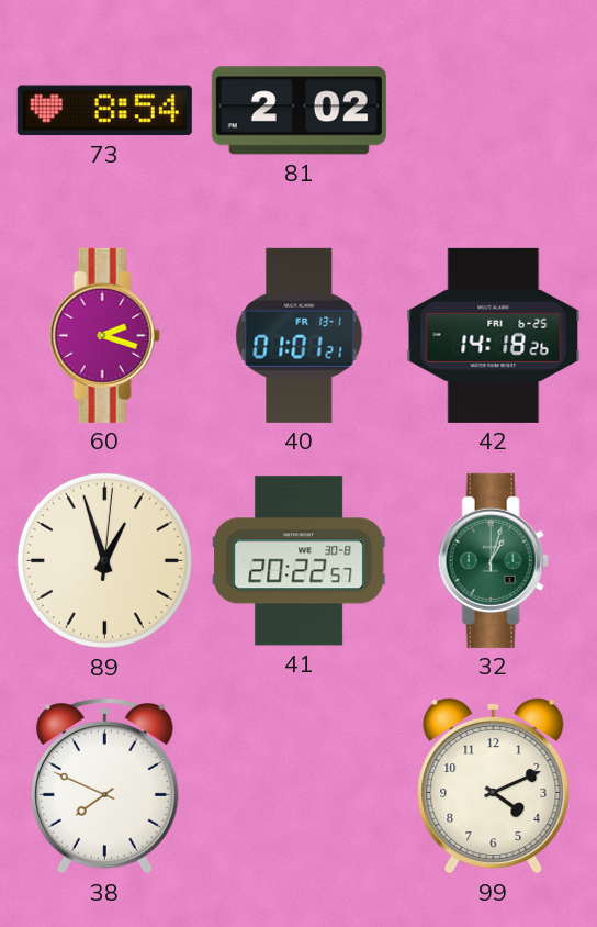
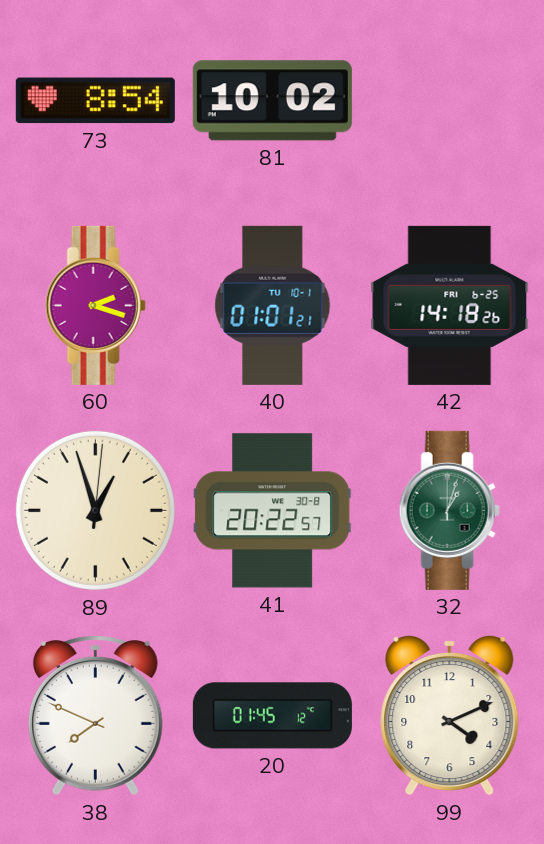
81: 2:02 -> 10:02 (272, 101)
40 date: FR 13-1 -> TU 10-1 (273, 305)
20: none -> 01:45 (272, 716)
